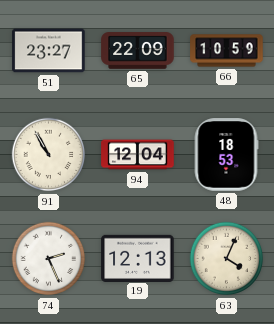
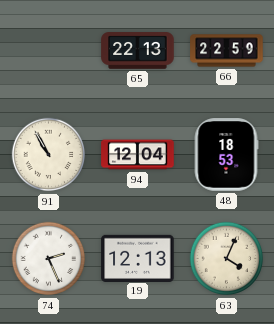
51: 23:27 -> none (49, 51)
65: 22:09 -> 22:13 (138, 51)
66: 10:59 -> 22:59 (227, 51)
